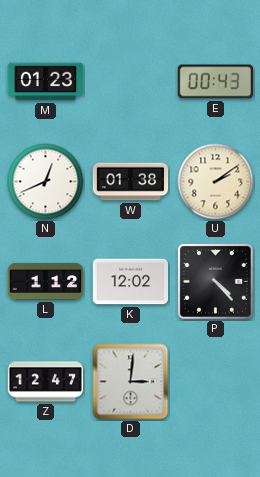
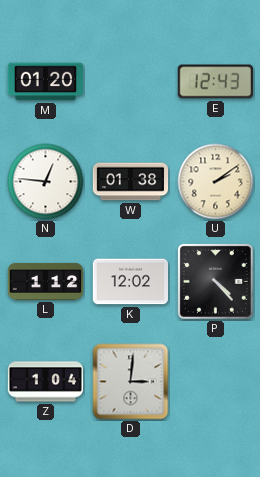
M: 01:23 -> 01:20 (46, 82)
E: 00:43 -> 12:43 (215, 82)
N: 12:41 -> 12:46 (46, 182)
Z: 12:47 -> 1:04 (46, 382)
